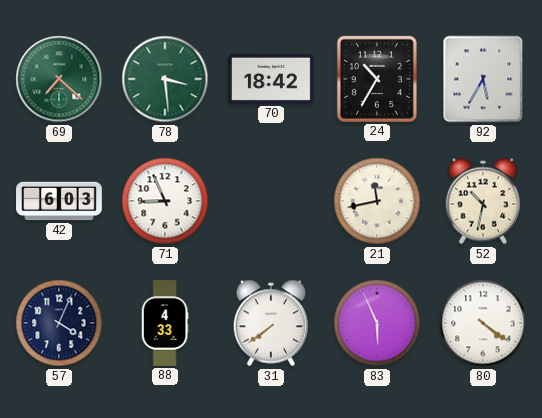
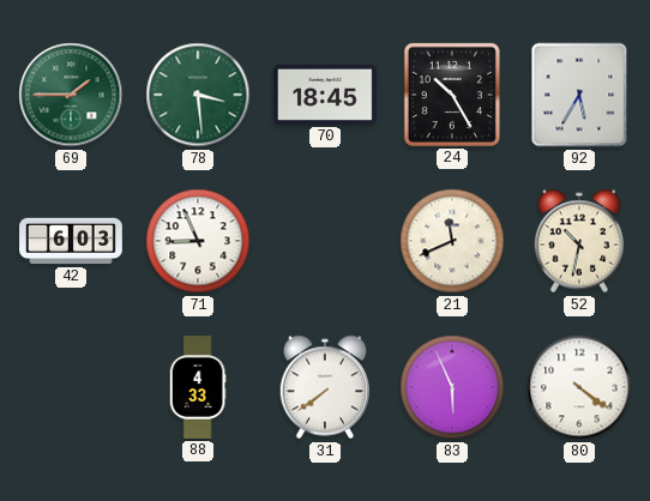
69: 7:22 -> 1:45 (71, 95)
70: 18:42 -> 18:45 (326, 95)
24: 10:35 -> 10:25 (452, 95)
21: 11:43 -> 11:41 (452, 241)
57: 4:04 -> none (59, 323)
